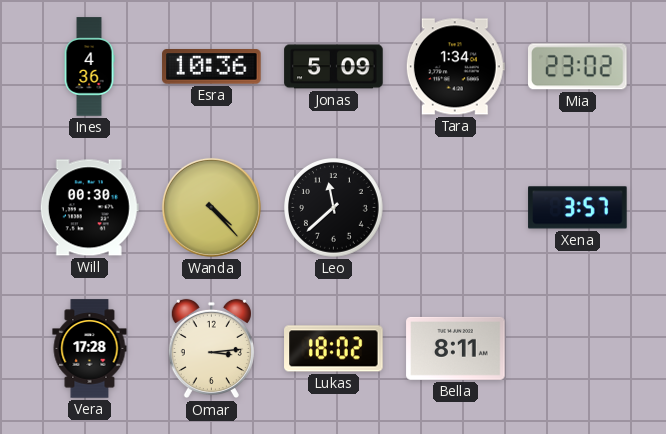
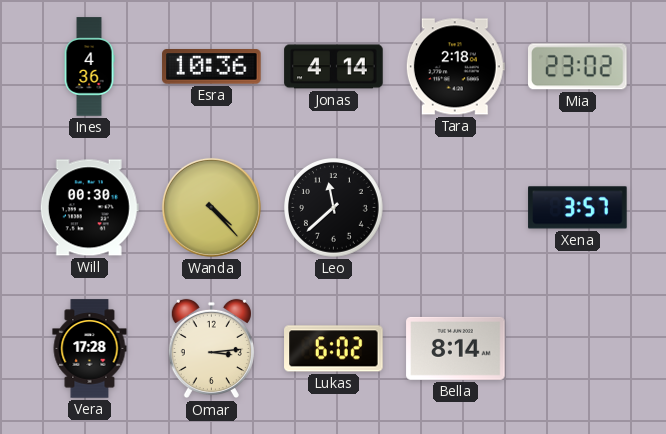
Jonas: 5:09 -> 4:14 (334, 67)
Tara: 1:34 -> 2:18 (455, 67)
Lukas: 18:02 -> 6:02 (334, 349)
Bella: 8:11 -> 8:14 (456, 348)
